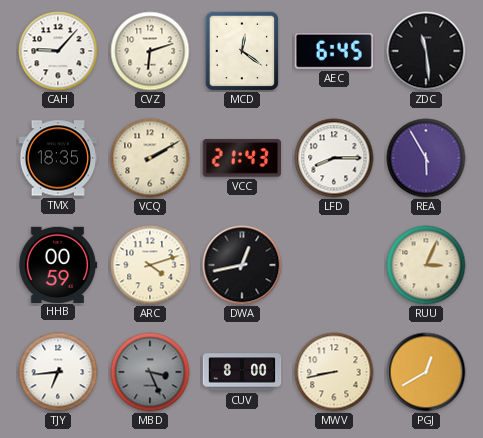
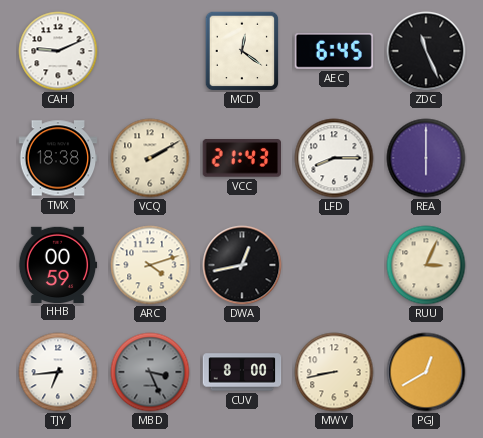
CAH: 9:07 -> 9:11 (58, 51)
CVZ: 6:12 -> none (150, 51)
ZDC: 11:29 -> 11:26 (426, 51)
TMX: 18:35 -> 18:38 (58, 158)
REA: 5:55 -> 6:00 (426, 158)
